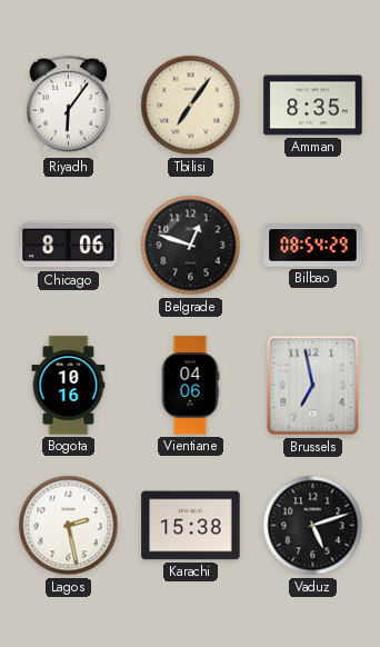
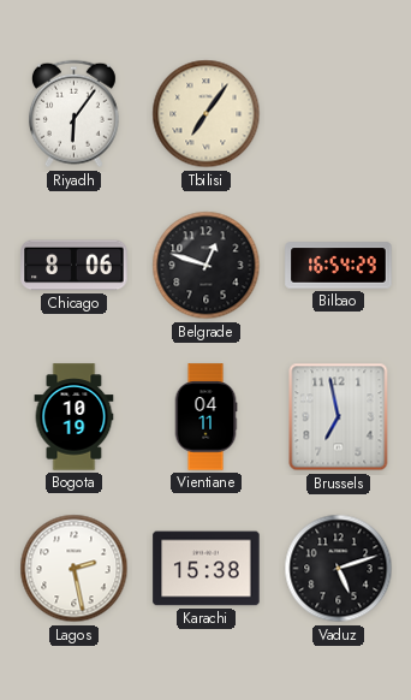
Amman: 8:35 -> none (313, 106)
Bilbao: 08:54 -> 16:54 (339, 266)
Bogota: 10:16 -> 10:19 (75, 417)
Vientiane: 04:06 -> 04:11 (205, 417)
